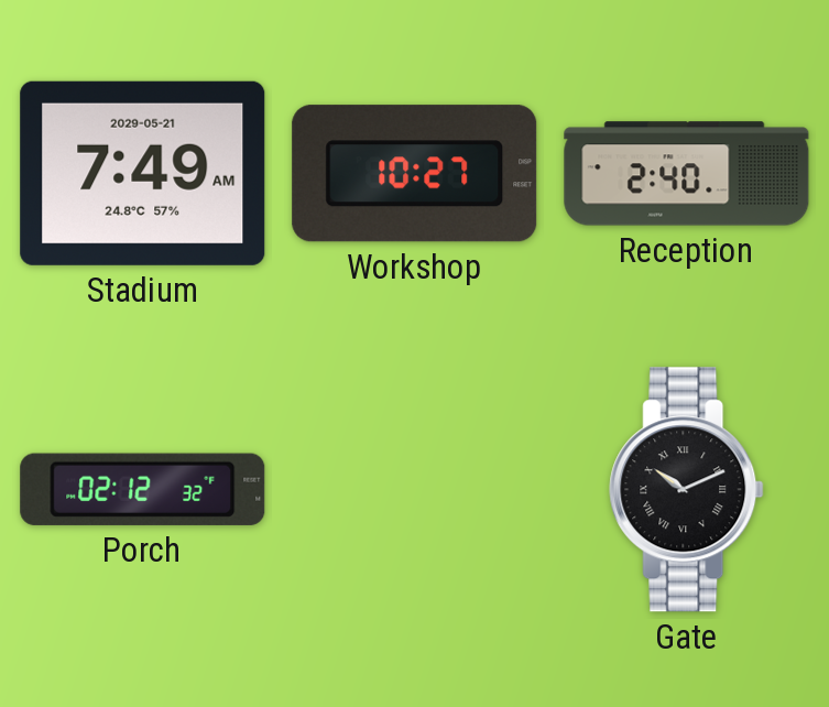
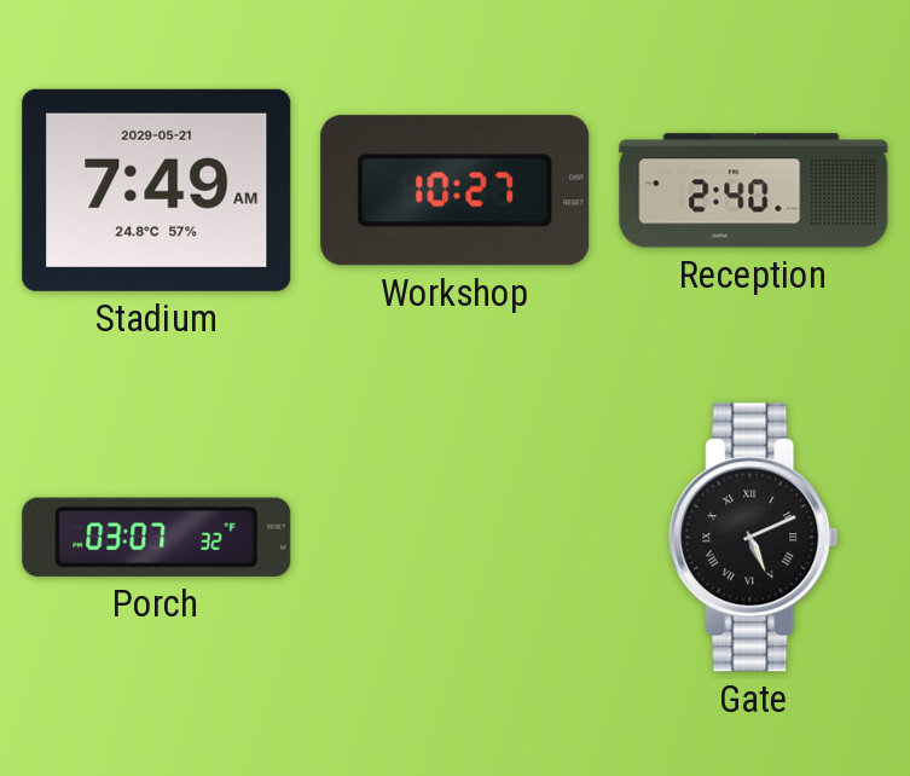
Porch: 02:12 -> 03:07 (157, 537)
Gate: 10:11 -> 5:11 (754, 538)
